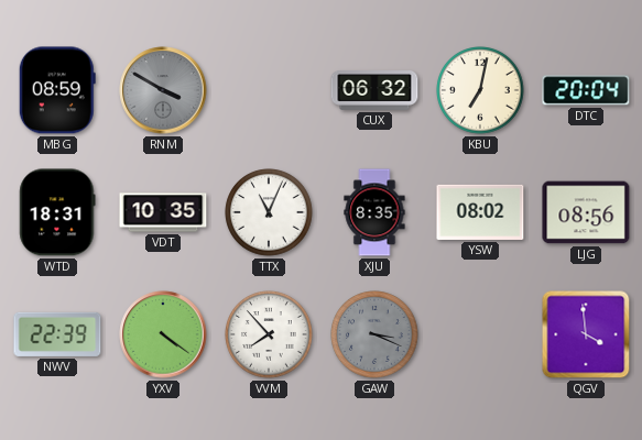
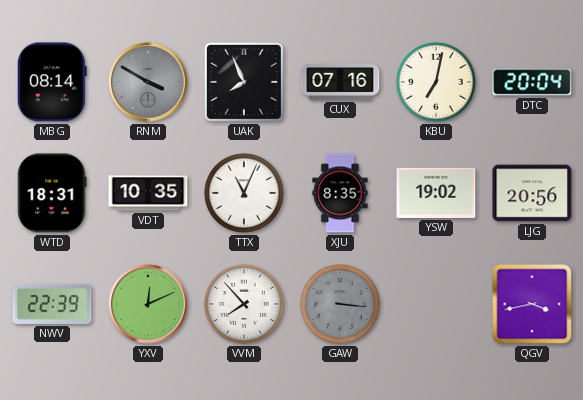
MBG: 08:59 -> 08:14 (52, 82)
UAK: none -> 7:56 (244, 82)
CUX: 06:32 -> 07:16 (340, 83)
YSW: 08:02 -> 19:02 (436, 193)
LJG: 08:56 -> 20:56 (532, 193)
YXV: 4:21 -> 12:11 (148, 304)
GAW: 3:19 -> 3:16 (340, 304)
QGV: 3:59 -> 3:43 (532, 304)
